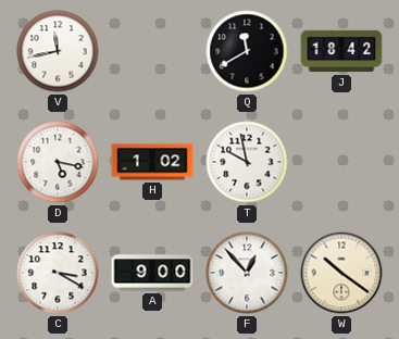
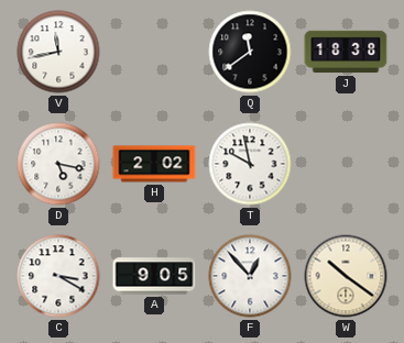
Q: 11:40 -> 11:39 (250, 52)
J: 18:42 -> 18:38 (346, 52)
H: 1:02 -> 2:02 (154, 164)
A: 9:00 -> 9:05 (154, 276)
